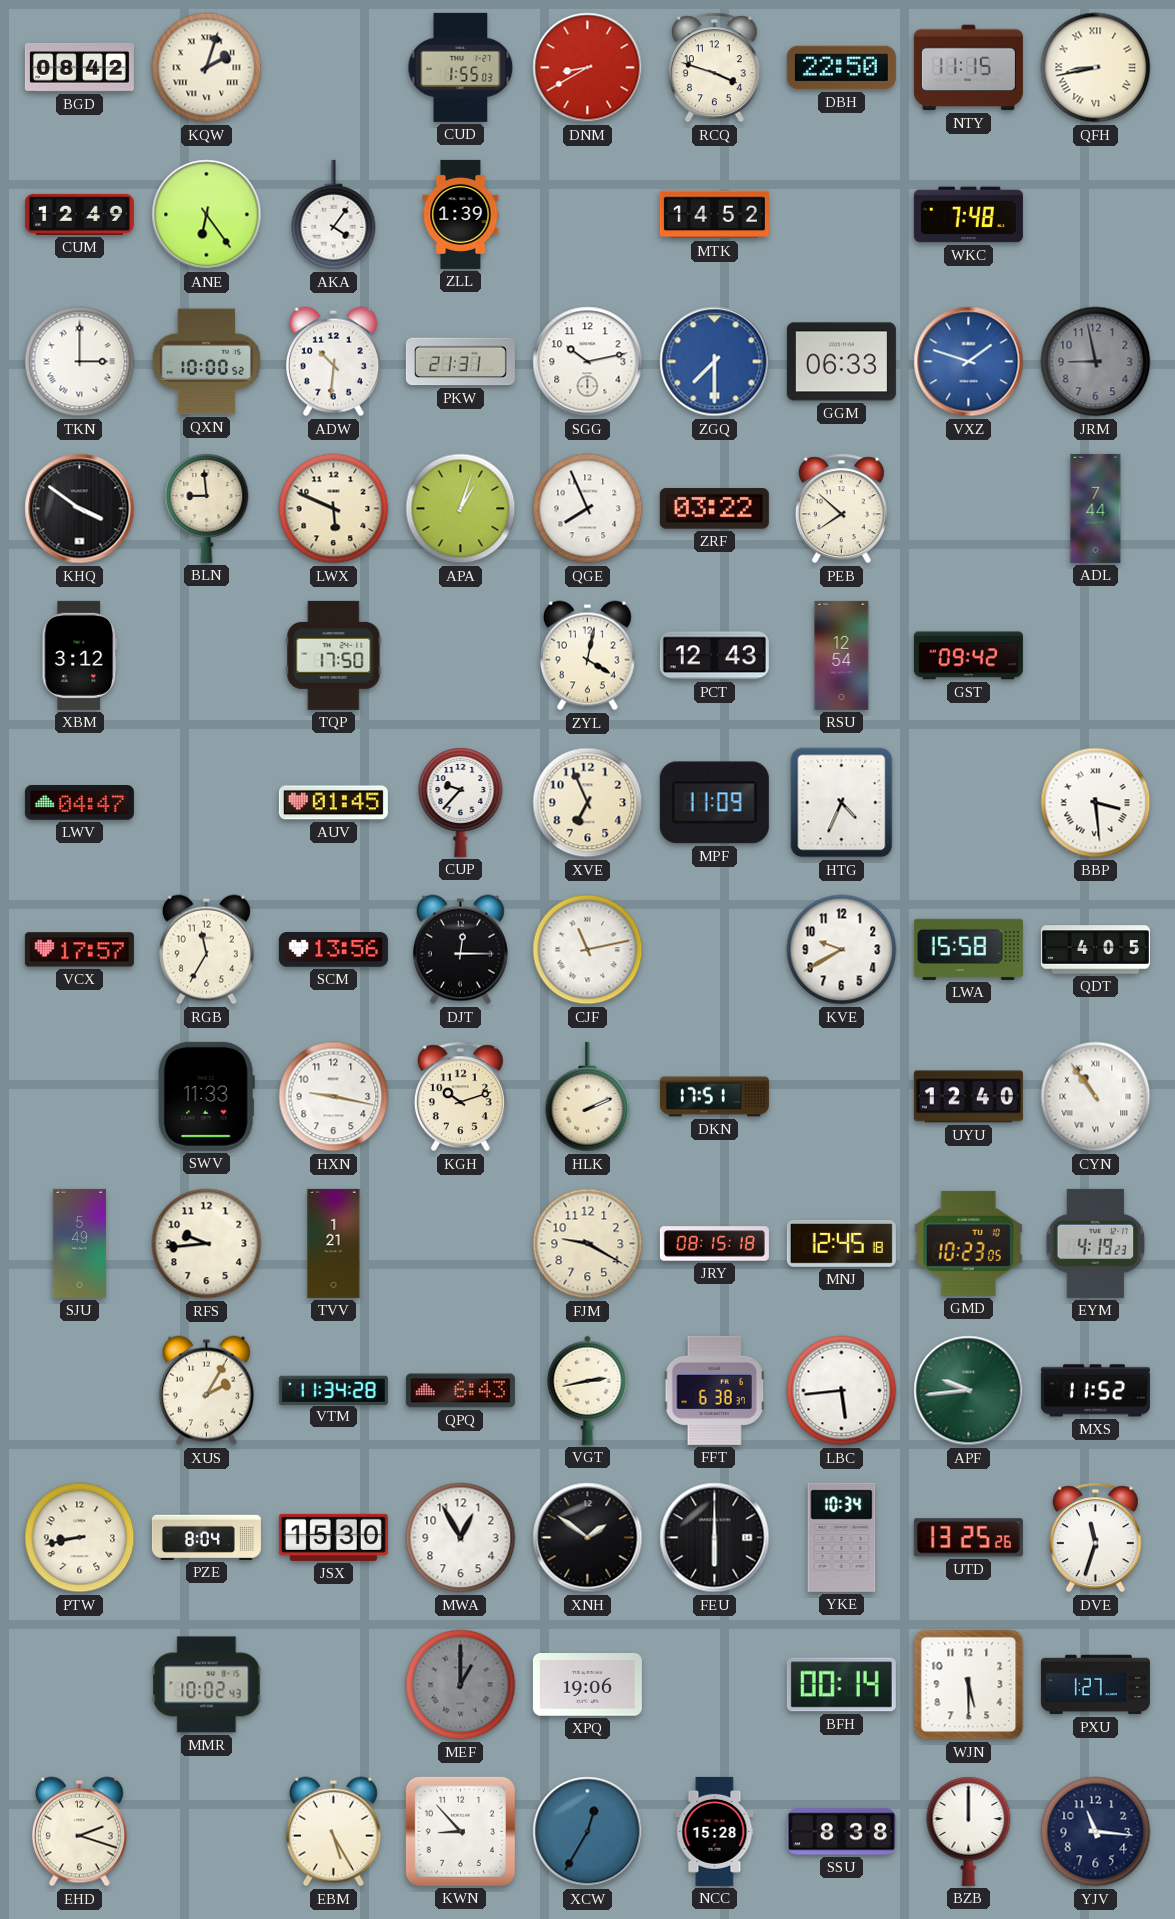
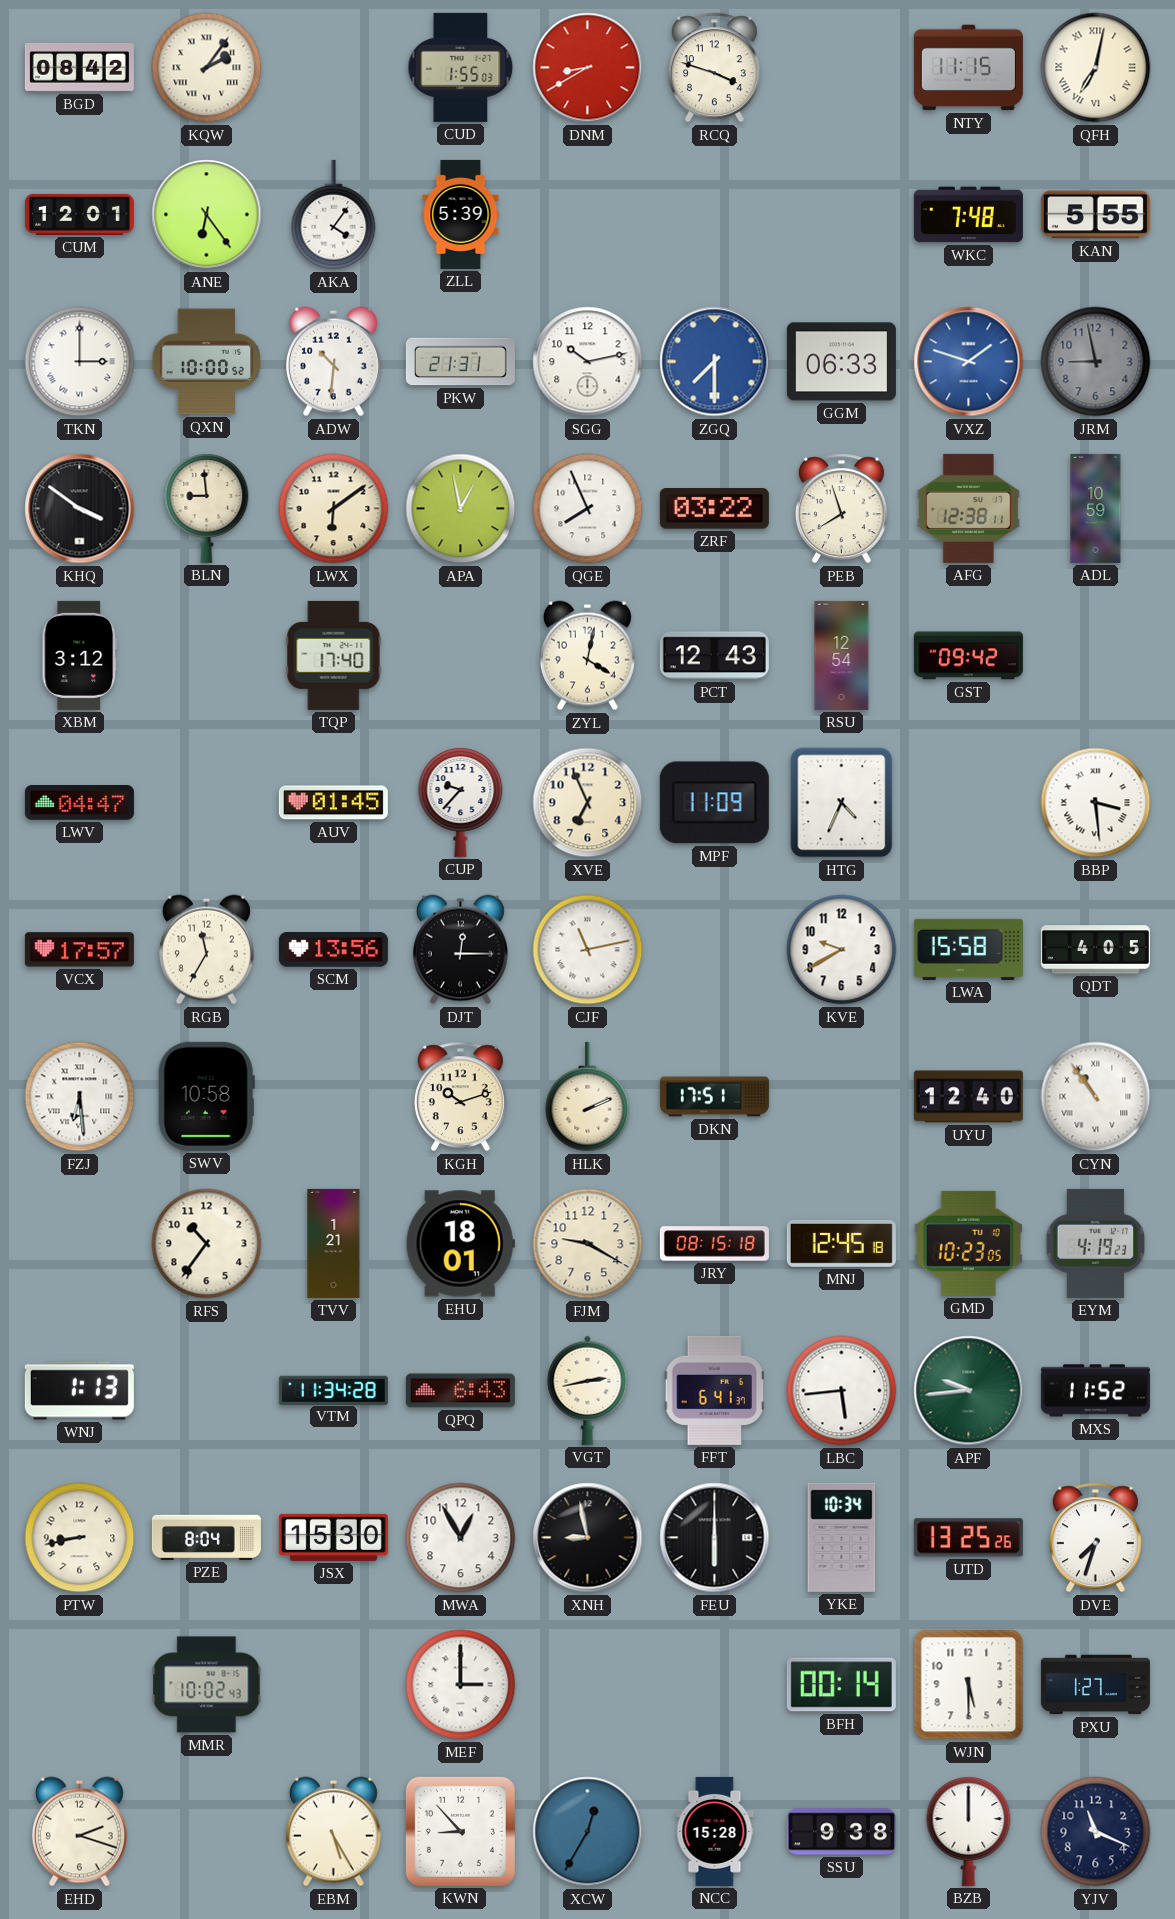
KQW: 2:03 -> 2:06 (207, 68)
DBH: 22:50 -> none (841, 68)
QFH: 8:43 -> 7:02 (1096, 68)
CUM: 12:49 -> 12:01 (79, 214)
ZLL: 1:39 -> 5:39 (461, 214)
MTK: 14:52 -> none (714, 215)
KAN: none -> 5:55 (1095, 215)
LWX: 5:49 -> 6:09 (334, 509)
APA: 1:03 -> 12:58 (461, 509)
PEB: 7:52 -> 7:57 (841, 509)
AFG: none -> 12:38 (968, 508)
ADL: 7:44 -> 10:59 (1096, 508)
TQP: 17:50 -> 17:40 (334, 655)
FZJ: none -> 6:29 (80, 1097)
SWV: 11:33 -> 10:58 (206, 1096)
HXN: 9:17 -> none (334, 1097)
SJU: 5:49 -> none (79, 1243)
RFS: 9:44 -> 10:36 (207, 1244)
EHU: none -> 18:01 (460, 1244)
WNJ: none -> 1:13 (79, 1391)
XUS: 2:05 -> none (206, 1391)
FFT: 6:38 -> 6:41 (714, 1390)
XNH: 1:51 -> 8:58 (588, 1538)
DVE: 11:33 -> 7:33 (1095, 1538)
MEF: 1:00 -> 3:00 (461, 1685)
MEF dial: grey -> white (461, 1685)
XPQ: 19:06 -> none (587, 1685)
SSU: 8:38 -> 9:38 (841, 1832)
YJV: 11:16 -> 11:19 (1096, 1832)
